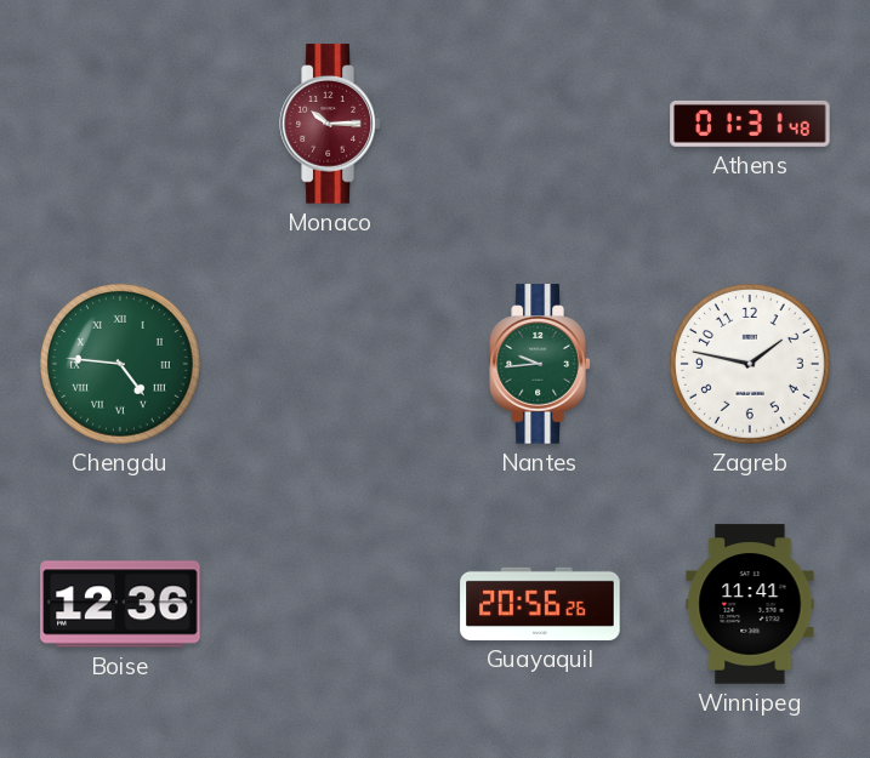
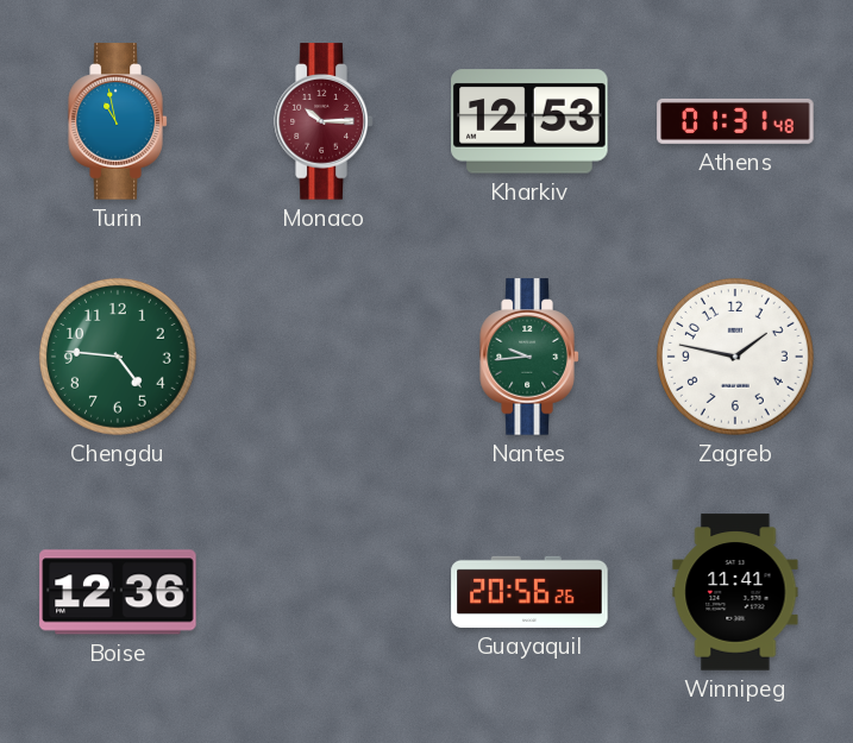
Turin: none -> 10:58 (118, 121)
Kharkiv: none -> 12:53 (529, 121)
Chengdu numerals: Roman -> Arabic (118, 357)
